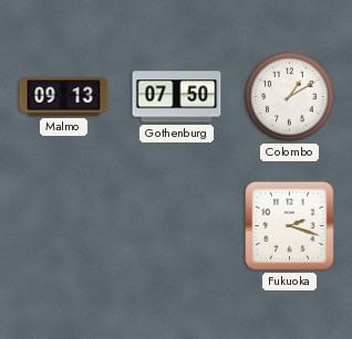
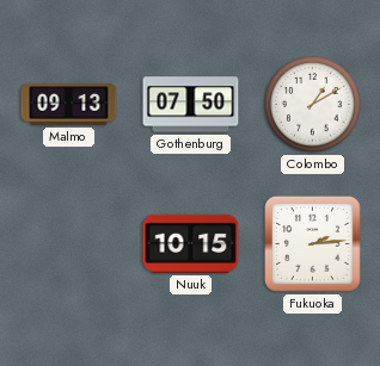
Nuuk: none -> 10:15 (191, 243)
Fukuoka: 2:18 -> 2:14 (313, 244)
